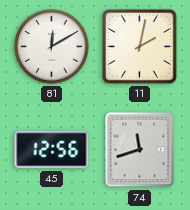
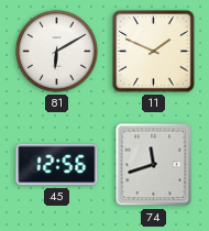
81: 12:10 -> 6:10 (57, 52)
11: 2:02 -> 1:49 (154, 52)
